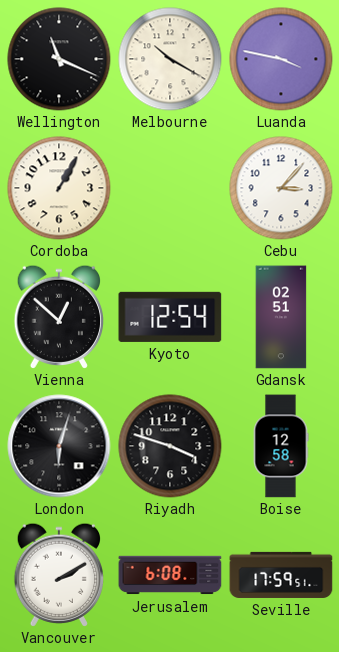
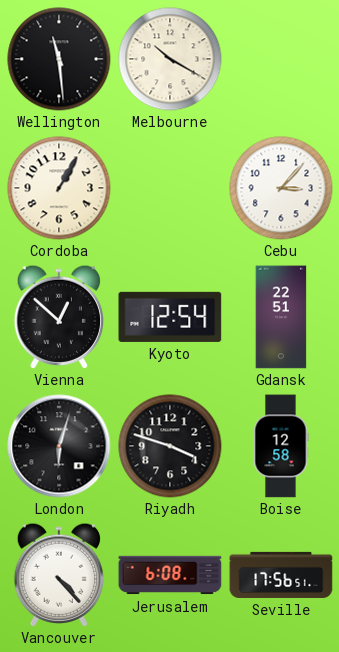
Wellington: 11:19 -> 11:29 (59, 59)
Luanda: 3:47 -> none (281, 59)
Gdansk: 02:51 -> 22:51 (281, 317)
Vancouver: 2:10 -> 4:23 (58, 575)
Seville: 17:59 -> 17:56 (281, 575)
